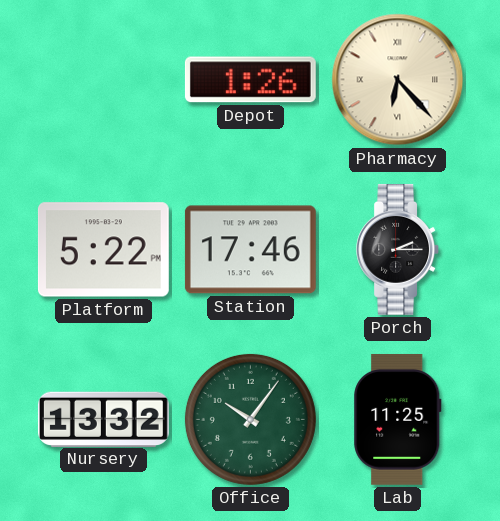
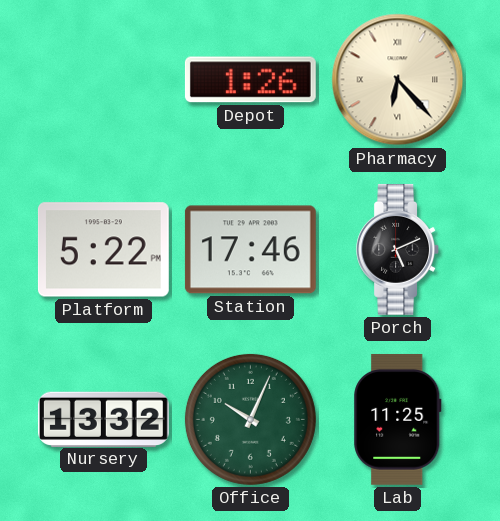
Porch: 2:15 -> 5:11 (398, 249)
Office: 10:06 -> 10:04 (250, 419)
